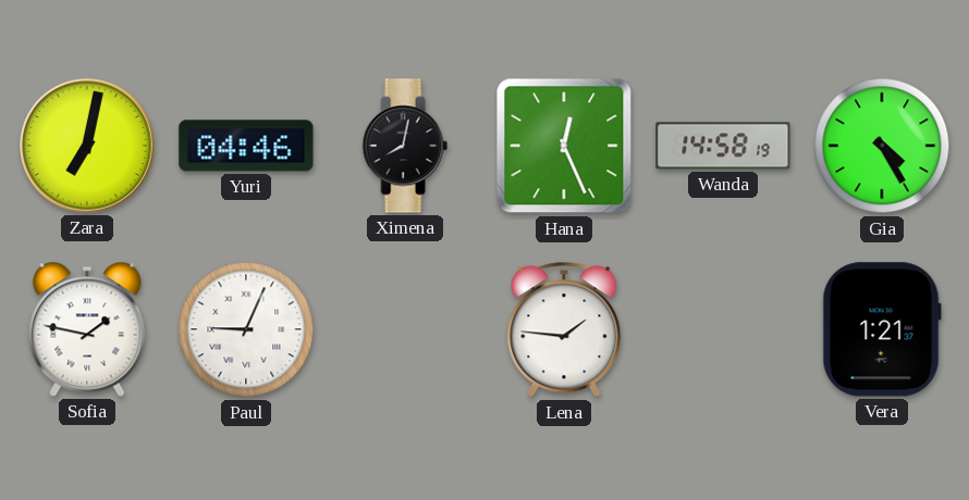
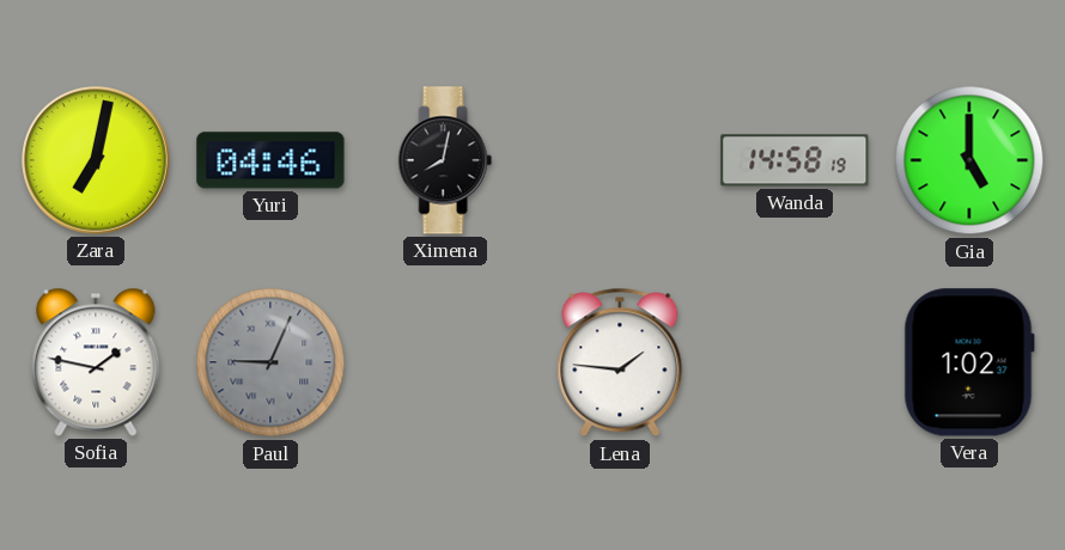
Hana: 12:26 -> none (564, 146)
Gia: 4:25 -> 5:00 (969, 160)
Paul dial: white -> grey (270, 362)
Vera: 1:21 -> 1:02 (969, 362)
